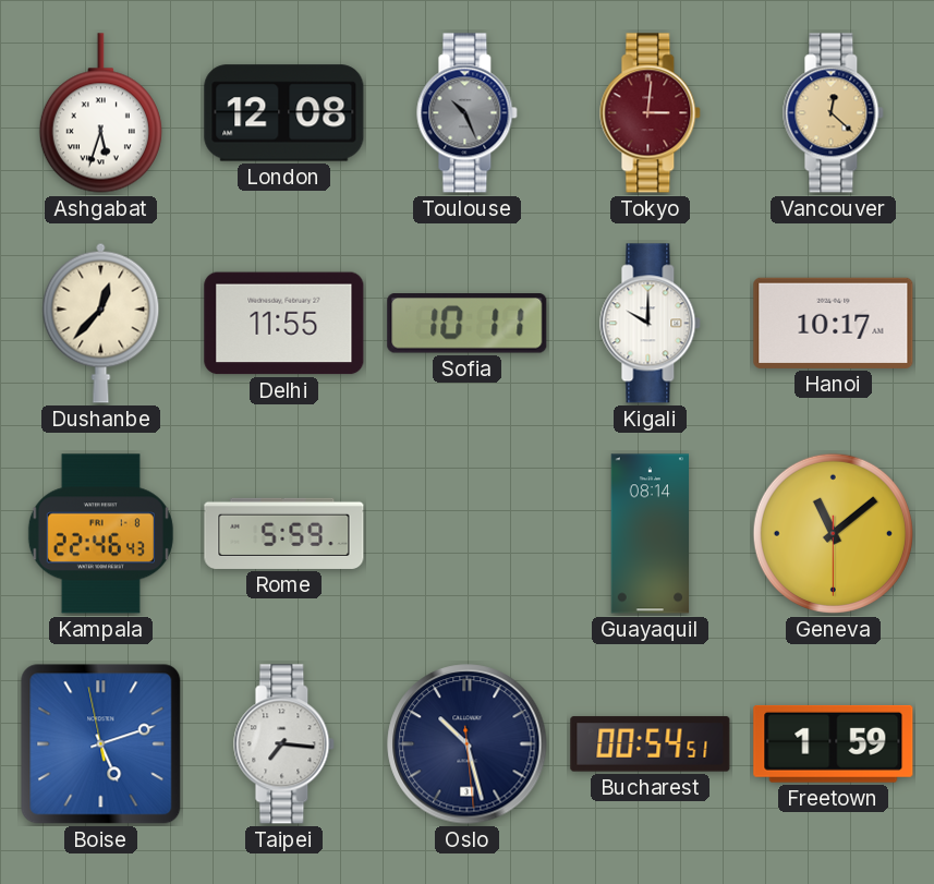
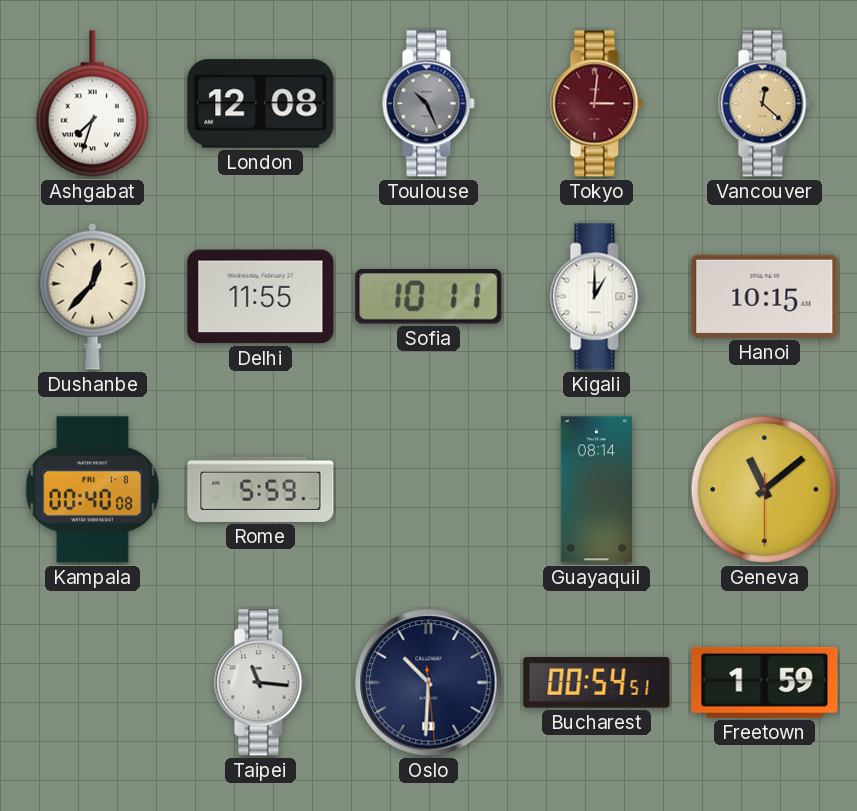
Ashgabat: 5:33 -> 7:33 (92, 104)
Kigali: 10:00 -> 1:00 (597, 297)
Hanoi: 10:17 -> 10:15 (765, 296)
Kampala: 22:46 -> 00:40 (92, 490)
Boise: 5:11 -> none (101, 744)
Taipei: 7:16 -> 11:16 (261, 683)
Oslo: 10:27 -> 10:30 (429, 683)
